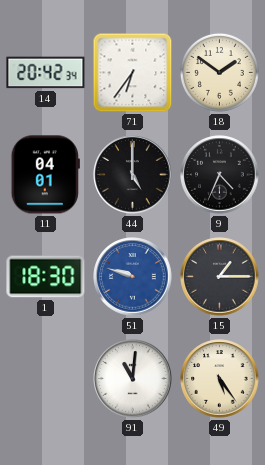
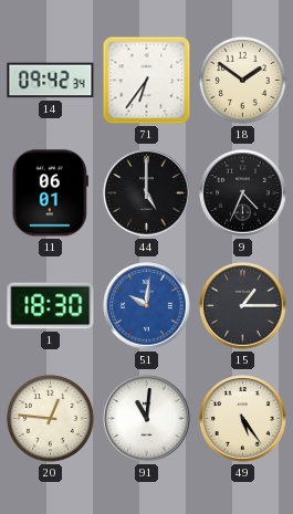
14: 20:42 -> 09:42 (51, 81)
11: 04:01 -> 06:01 (50, 193)
51: 9:48 -> 10:01 (147, 306)
20: none -> 12:46 (50, 418)
